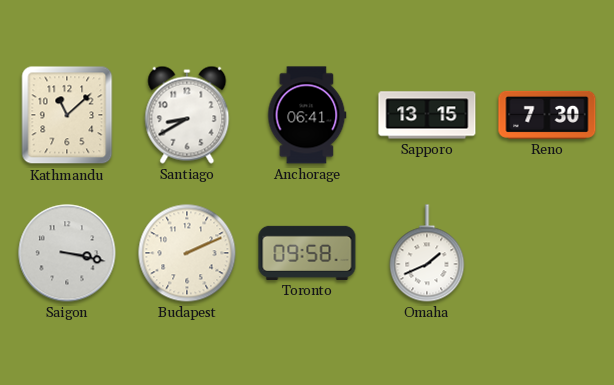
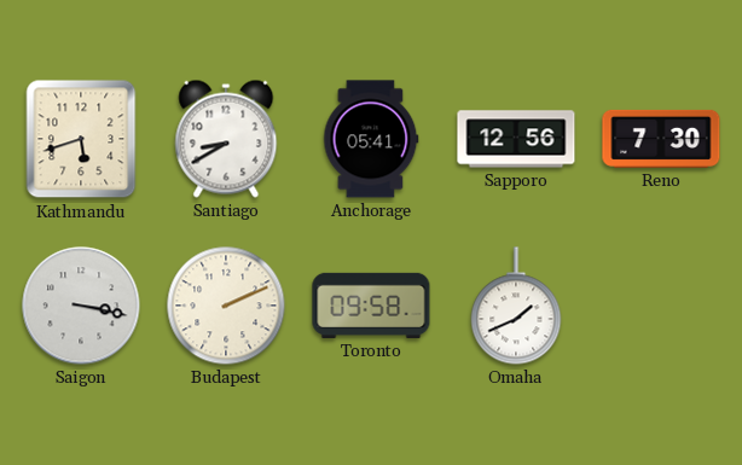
Kathmandu: 11:08 -> 5:42 (81, 139)
Anchorage: 06:41 -> 05:41 (371, 139)
Sapporo: 13:15 -> 12:56 (516, 139)
